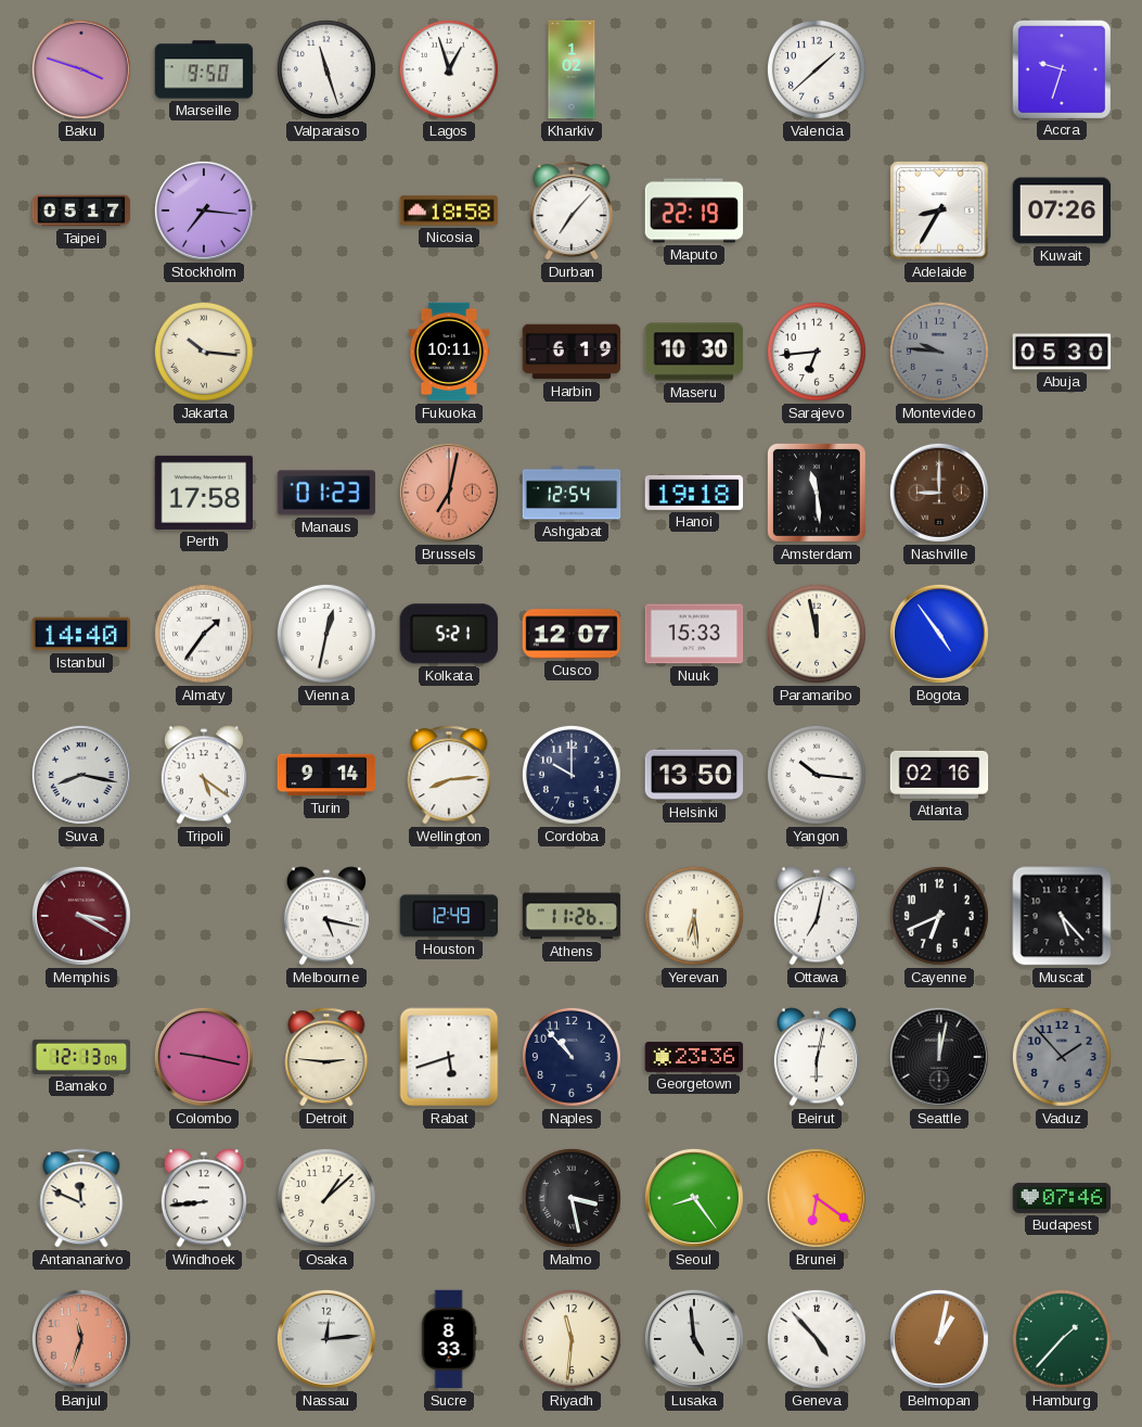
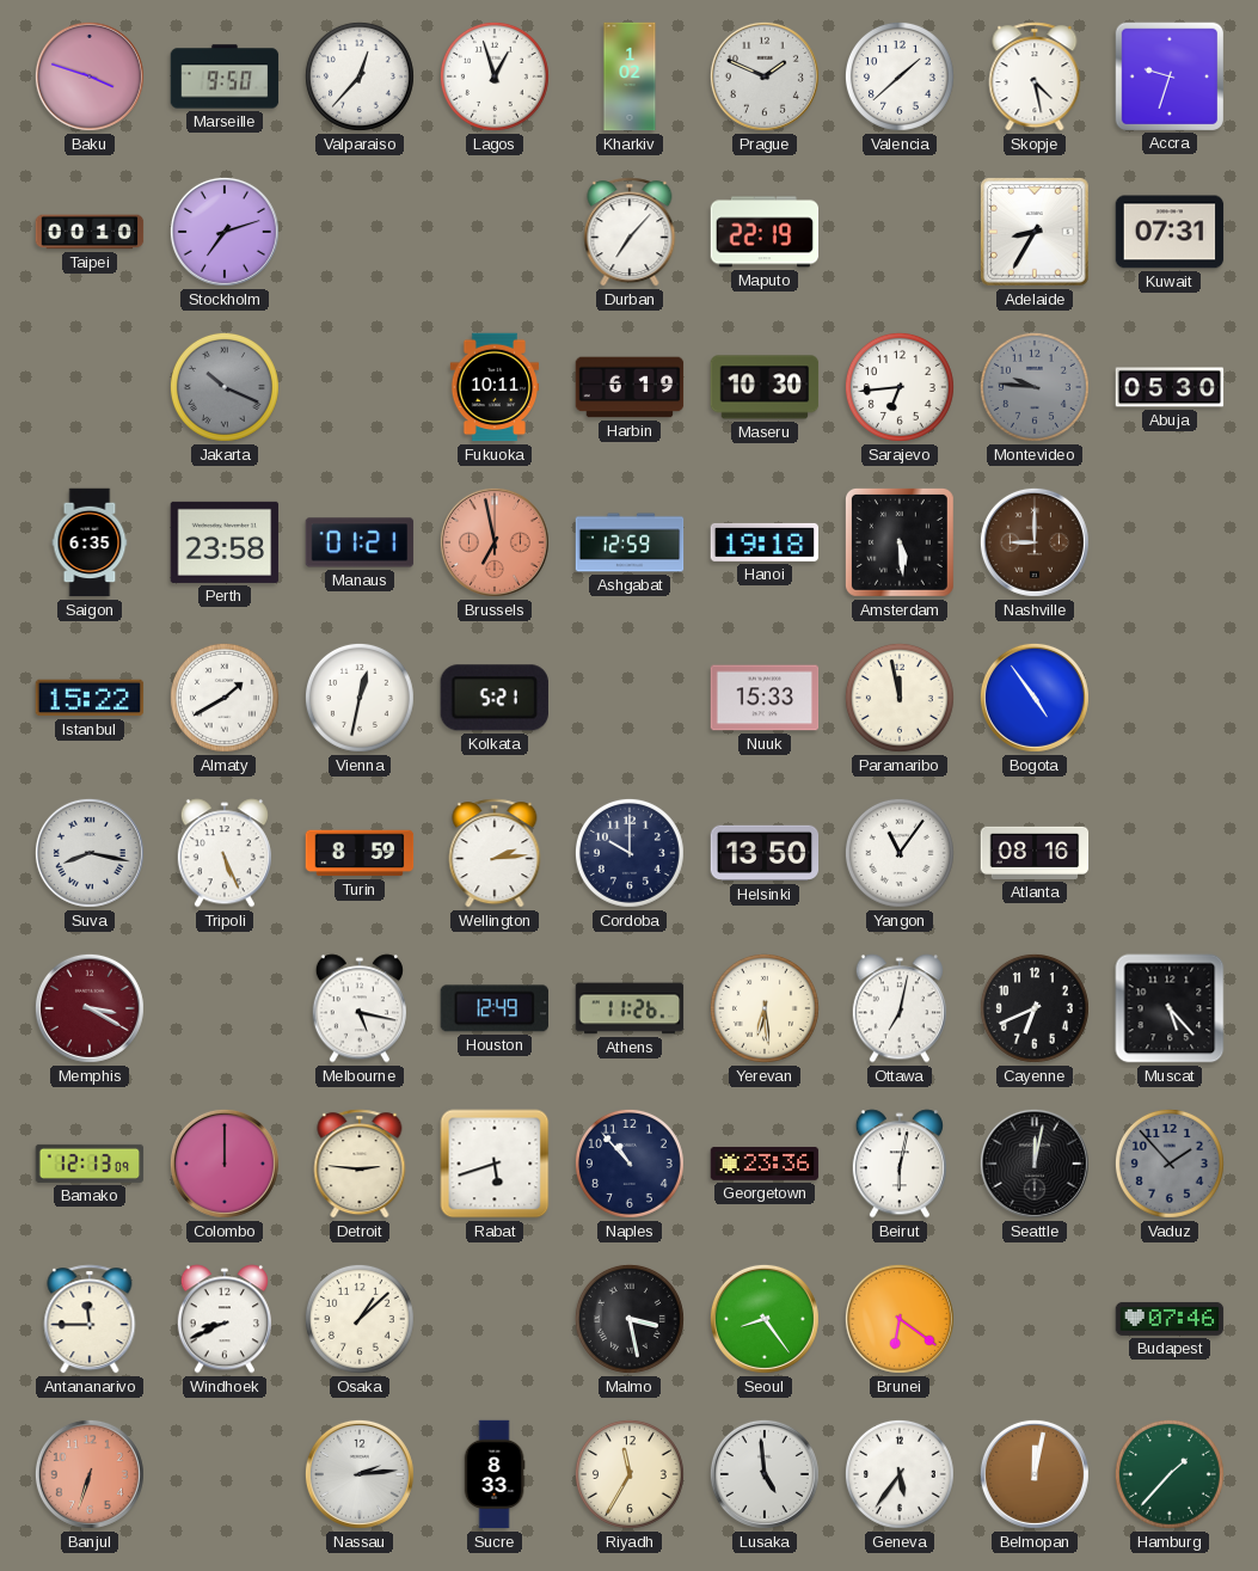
Valparaiso: 11:27 -> 12:37 (360, 76)
Prague: none -> 1:49 (765, 76)
Skopje: none -> 4:28 (1035, 76)
Taipei: 05:17 -> 00:10 (90, 232)
Stockholm: 7:16 -> 7:12 (225, 232)
Nicosia: 18:58 -> none (449, 211)
Kuwait: 07:26 -> 07:31 (1170, 232)
Jakarta: 10:16 -> 10:19 (225, 387)
Jakarta dial: cream -> grey (225, 387)
Saigon: none -> 6:35 (90, 542)
Perth: 17:58 -> 23:58 (225, 542)
Manaus: 01:23 -> 01:21 (360, 542)
Brussels: 7:02 -> 6:58 (495, 542)
Ashgabat: 12:54 -> 12:59 (630, 542)
Amsterdam: 11:29 -> 5:29 (900, 542)
Istanbul: 14:40 -> 15:22 (90, 698)
Almaty: 1:36 -> 1:40 (225, 698)
Cusco: 12:07 -> none (572, 634)
Tripoli: 5:21 -> 5:26 (225, 853)
Turin: 9:14 -> 8:59 (360, 853)
Wellington: 8:14 -> 2:14 (495, 853)
Yangon: 10:16 -> 11:06 (900, 853)
Atlanta: 02:16 -> 08:16 (1035, 853)
Colombo: 9:17 -> 12:00 (225, 1164)
Antananarivo: 11:49 -> 11:45 (90, 1319)
Windhoek: 8:44 -> 8:41 (225, 1319)
Banjul: 11:33 -> 6:33 (90, 1474)
Nassau: 12:14 -> 2:14 (360, 1474)
Riyadh: 11:31 -> 11:35 (630, 1474)
Geneva: 4:53 -> 5:36 (900, 1474)
Belmopan: 1:02 -> 12:02 (1035, 1474)
